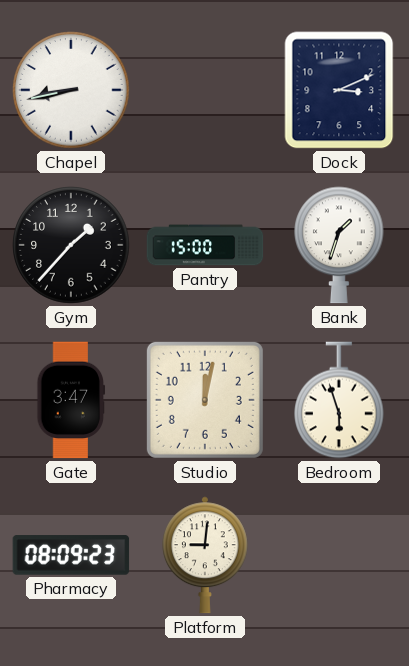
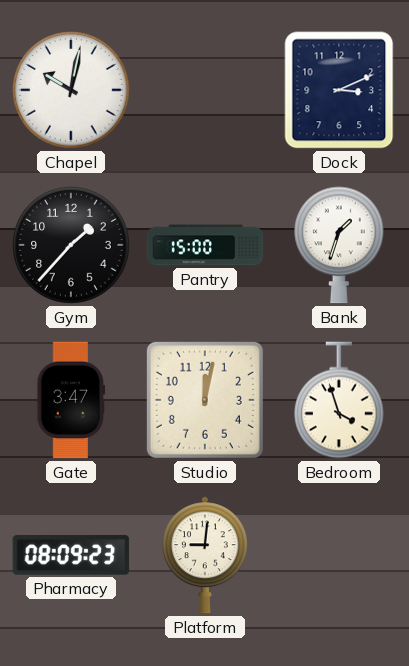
Chapel: 8:43 -> 10:02 (71, 90)
Bedroom: 5:57 -> 3:57 (340, 400)
